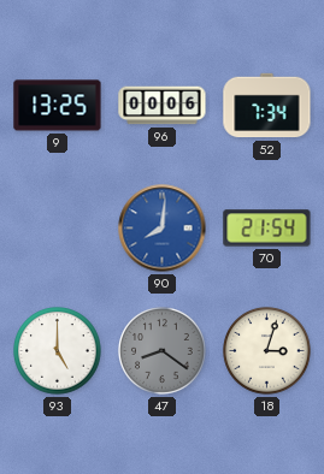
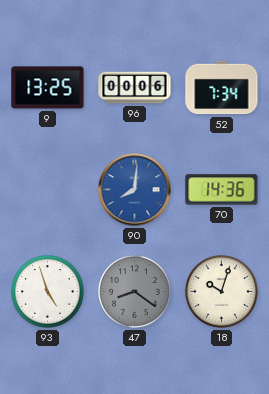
70: 21:54 -> 14:36 (222, 190)
93: 5:00 -> 4:57 (48, 292)
18: 3:03 -> 10:03 (222, 292)
